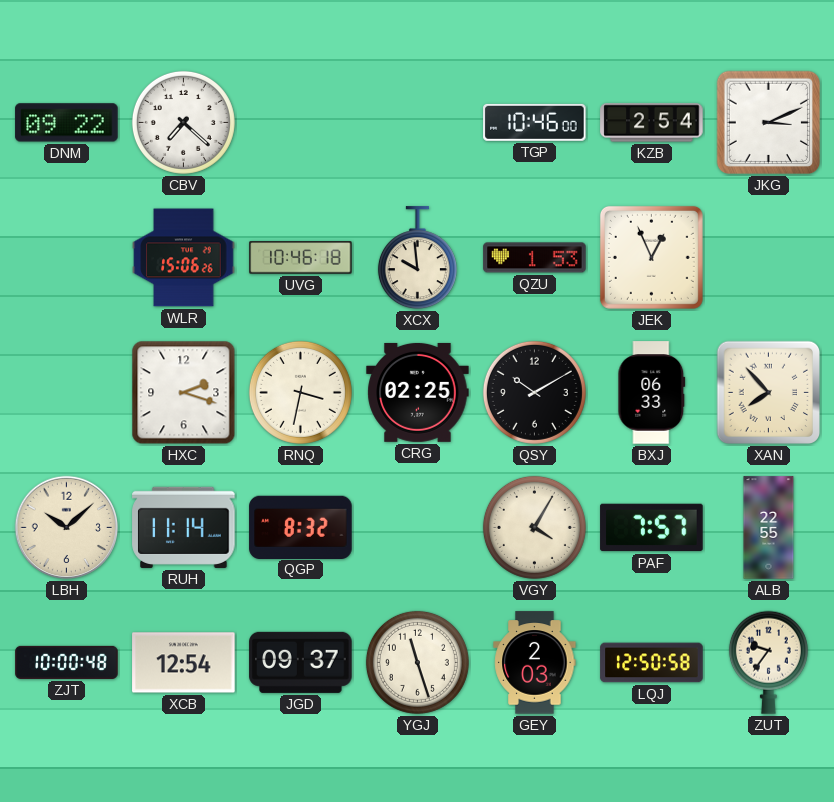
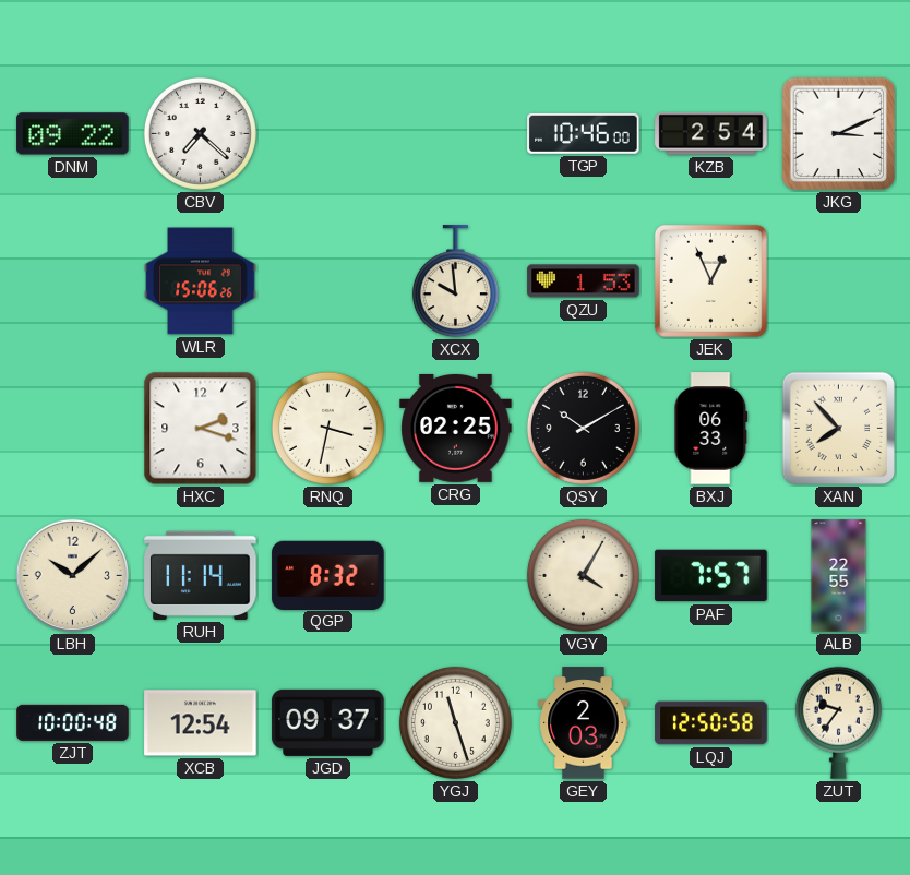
UVG: 10:46 -> none (301, 258)
